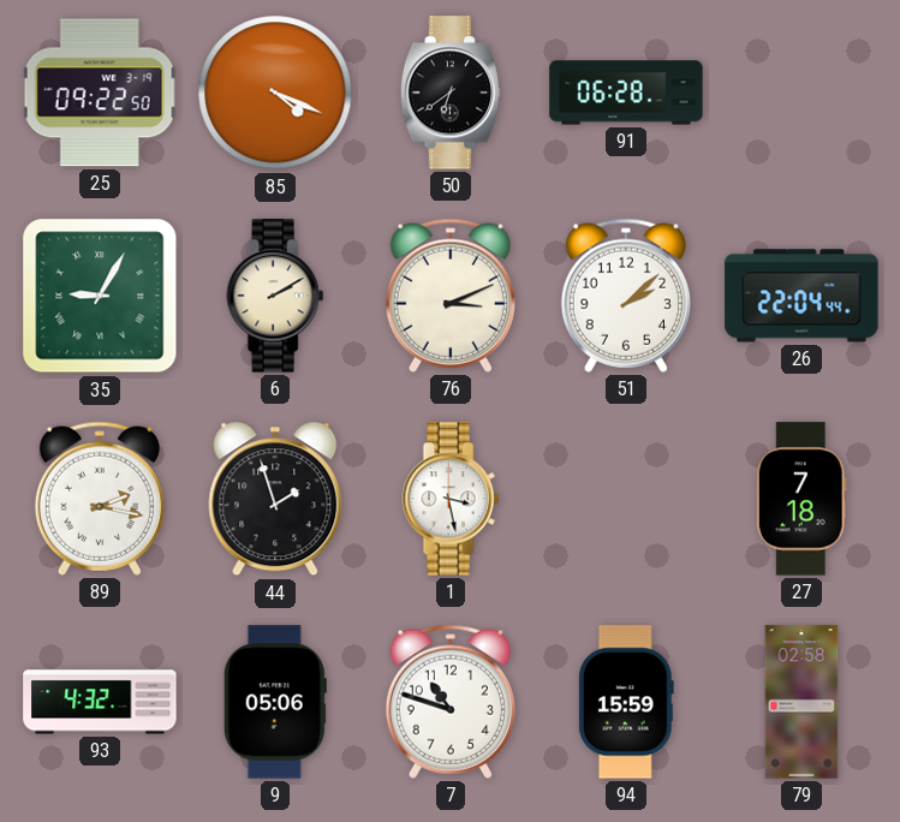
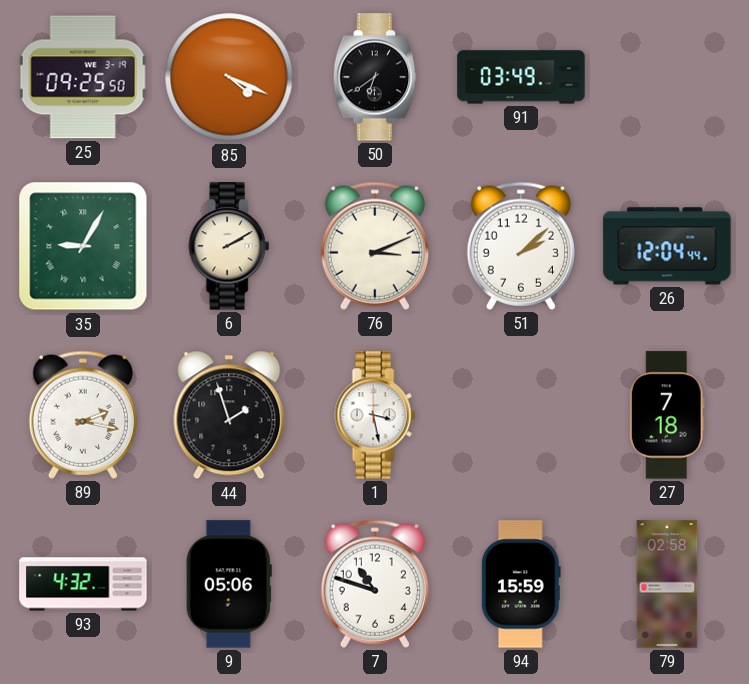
25: 09:22 -> 09:25 (83, 77)
91: 06:28 -> 03:49 (521, 77)
26: 22:04 -> 12:04 (667, 246)
